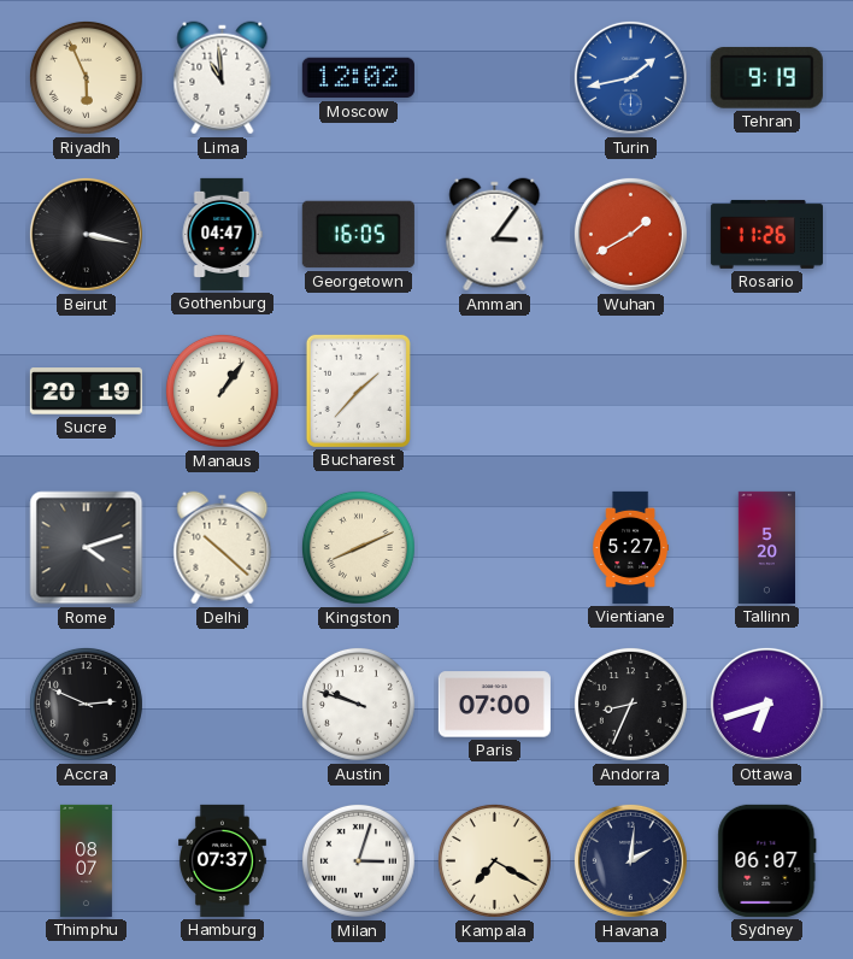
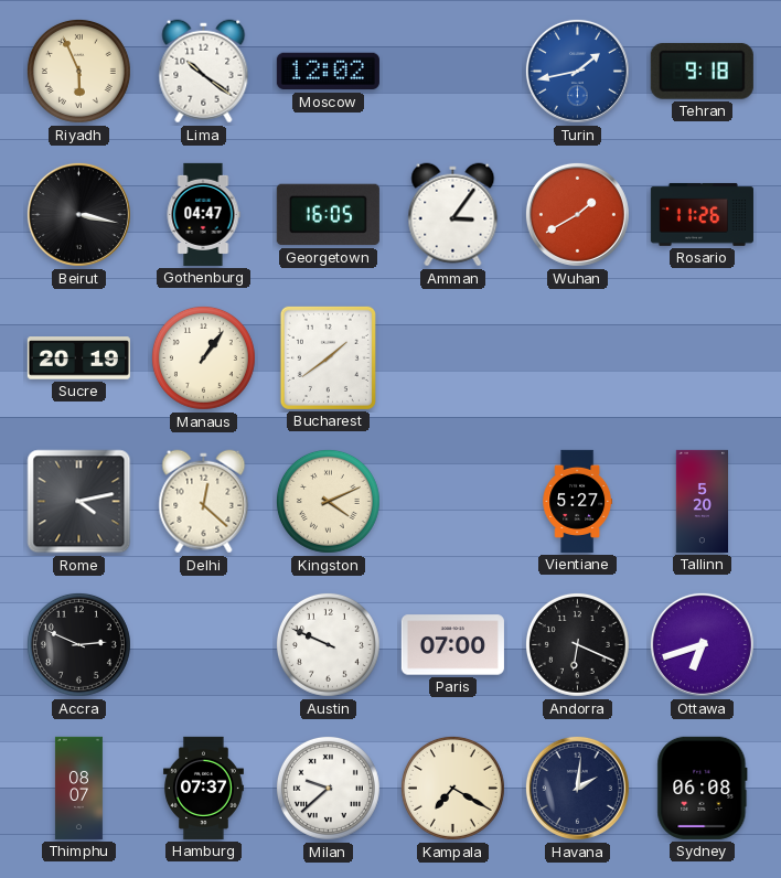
Lima: 10:59 -> 10:21 (204, 72)
Tehran: 9:19 -> 9:18 (702, 71)
Bucharest: 1:37 -> 1:39 (328, 357)
Rome: 4:12 -> 4:13 (79, 502)
Delhi: 10:22 -> 12:22 (204, 502)
Kingston: 8:11 -> 4:11 (328, 501)
Austin: 9:48 -> 9:49 (328, 644)
Andorra: 8:34 -> 6:19 (577, 644)
Milan: 3:03 -> 9:38 (328, 788)
Sydney: 06:07 -> 06:08 (703, 788)
